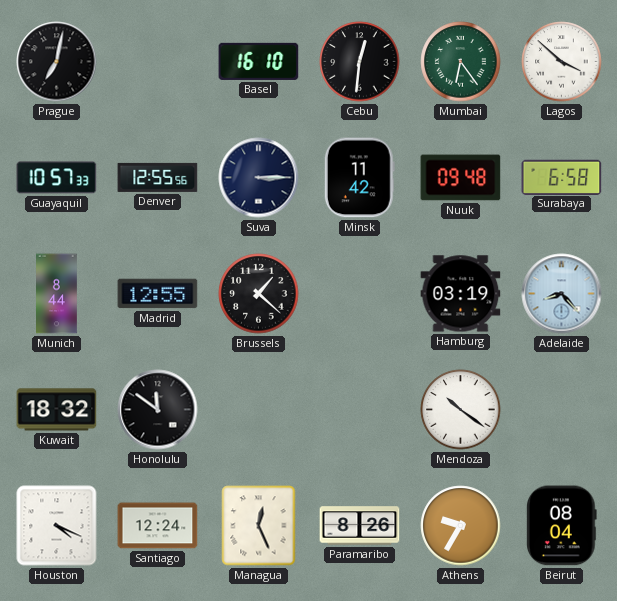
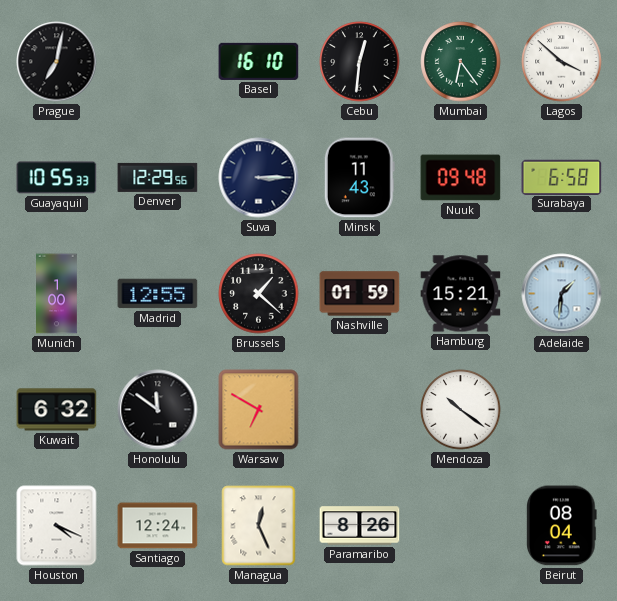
Guayaquil: 10:57 -> 10:55 (57, 178)
Denver: 12:55 -> 12:29 (158, 177)
Minsk: 11:42 -> 11:43 (359, 178)
Munich: 8:44 -> 1:00 (57, 294)
Nashville: none -> 01:59 (360, 294)
Hamburg: 03:19 -> 15:21 (461, 294)
Adelaide: 8:23 -> 1:31 (562, 294)
Kuwait: 18:32 -> 6:32 (57, 410)
Warsaw: none -> 6:50 (259, 410)
Athens: 9:35 -> none (461, 526)
